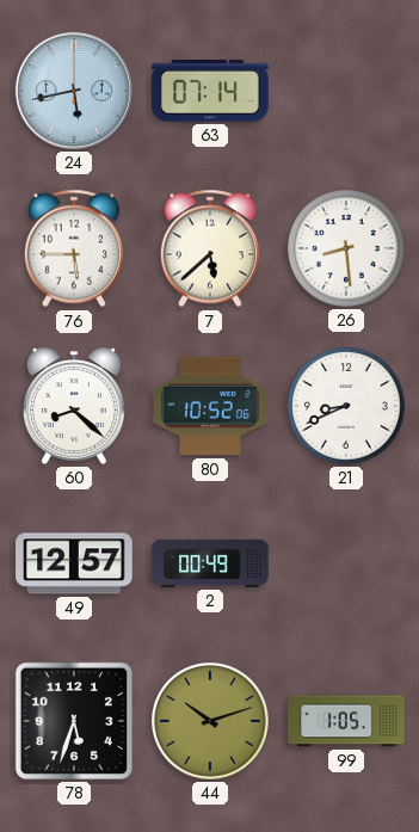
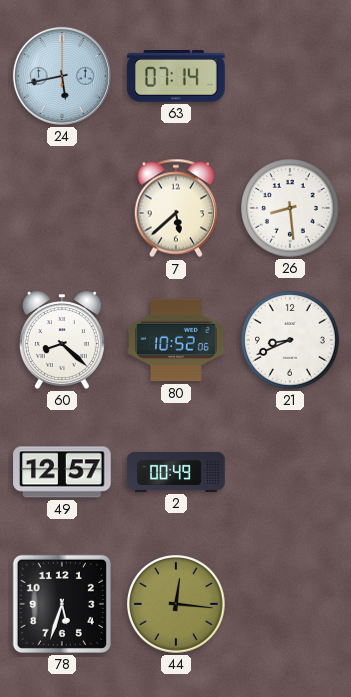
76: 5:45 -> none (74, 248)
44: 10:12 -> 12:16 (177, 605)
99: 1:05 -> none (346, 721)
